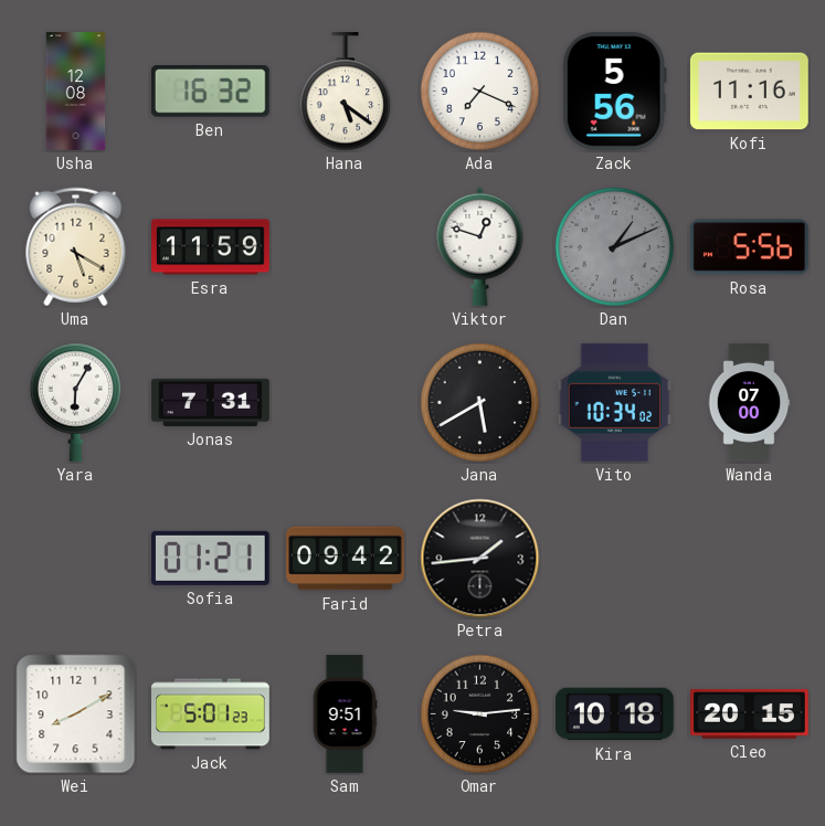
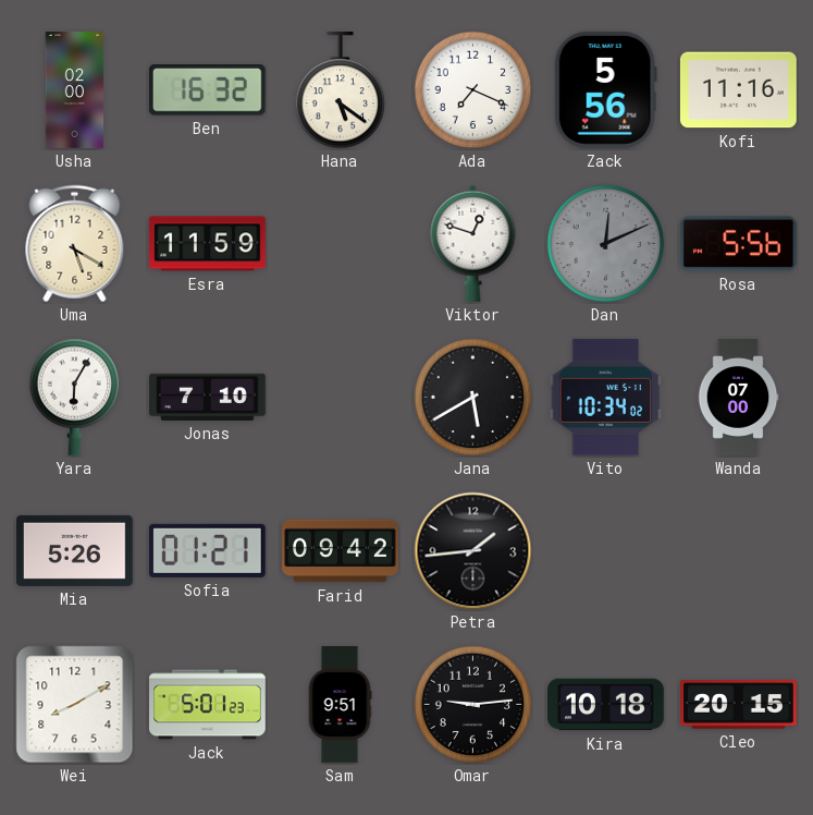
Usha: 12:08 -> 02:00 (75, 90)
Dan: 1:11 -> 12:11 (606, 244)
Jonas: 7:31 -> 7:10 (208, 397)
Mia: none -> 5:26 (75, 550)
